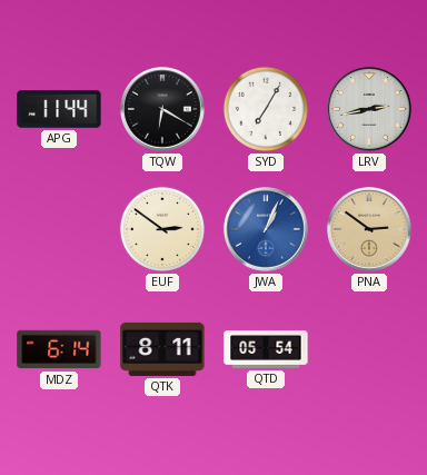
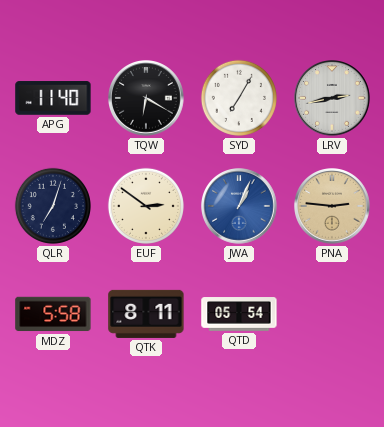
APG: 11:44 -> 11:40 (53, 98)
QLR: none -> 7:03 (53, 206)
PNA: 2:51 -> 2:46 (333, 207)
MDZ: 6:14 -> 5:58 (53, 314)
